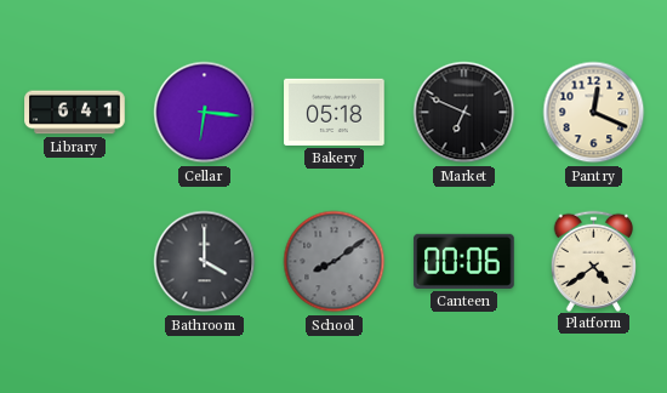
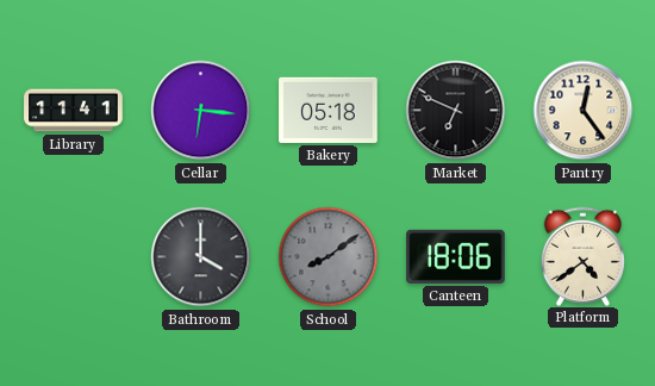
Library: 6:41 -> 11:41 (74, 111)
Pantry: 12:19 -> 12:24 (584, 111)
Canteen: 00:06 -> 18:06 (456, 256)
